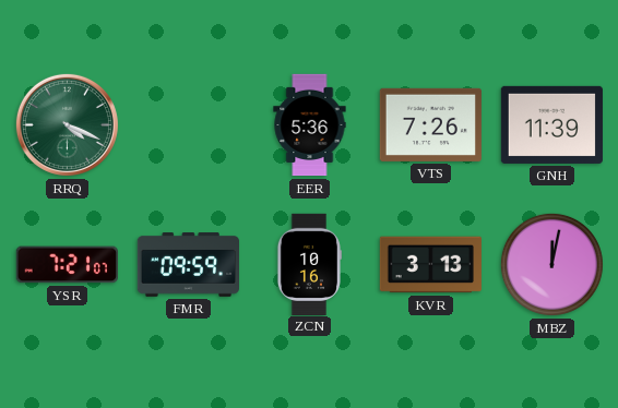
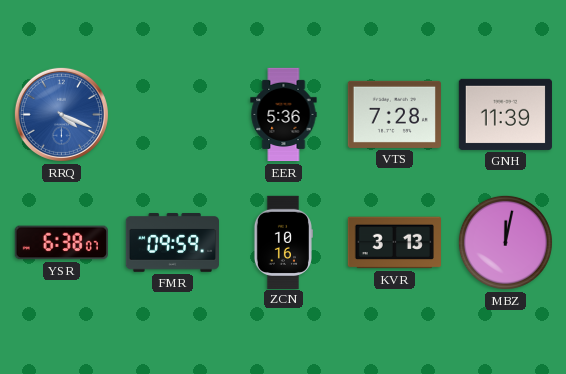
RRQ dial: green -> blue (61, 114)
VTS: 7:26 -> 7:28 (394, 114)
YSR: 7:21 -> 6:38 (61, 243)
